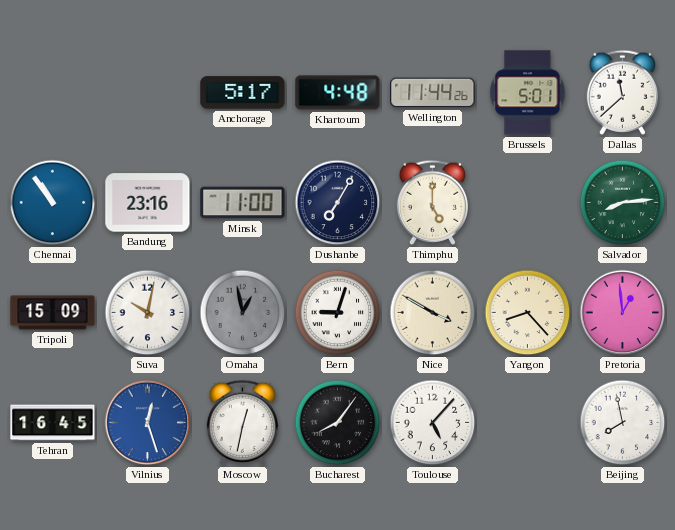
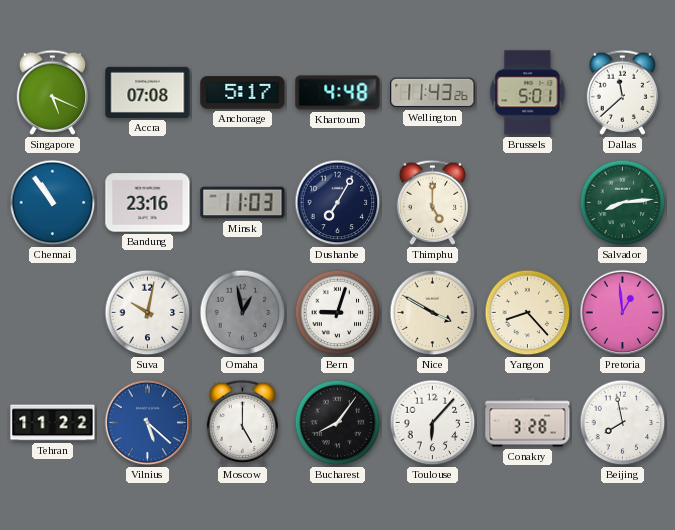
Singapore: none -> 5:19 (52, 92)
Accra: none -> 07:08 (148, 92)
Wellington: 11:44 -> 11:43 (433, 93)
Minsk: 11:00 -> 11:03 (243, 203)
Tripoli: 15:09 -> none (53, 313)
Tehran: 16:45 -> 11:22 (53, 423)
Vilnius: 12:27 -> 5:22 (148, 423)
Moscow: 12:32 -> 5:00 (242, 422)
Toulouse: 5:07 -> 6:07 (433, 423)
Conakry: none -> 3:28 (528, 423)
